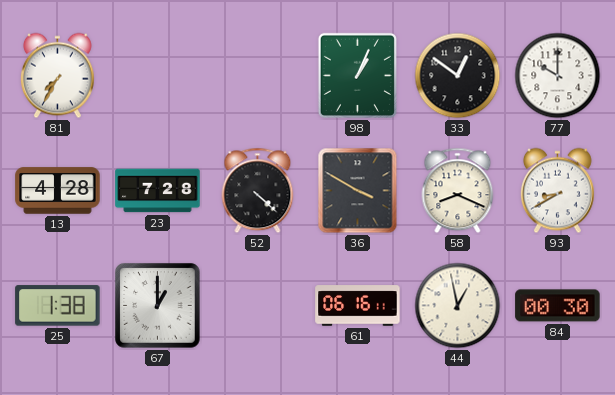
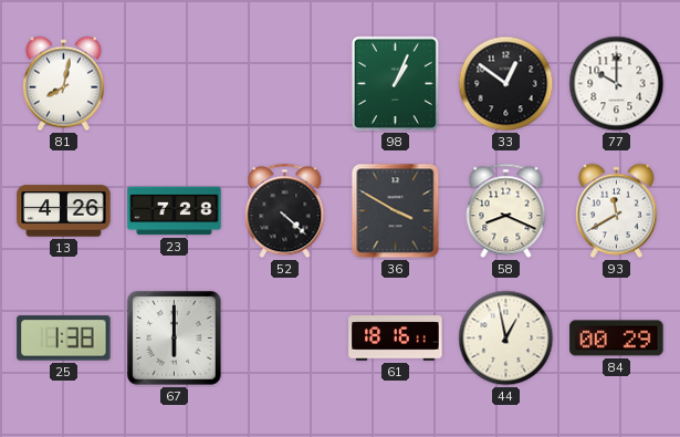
81: 7:35 -> 8:02 (64, 84)
13: 4:28 -> 4:26 (64, 211)
93: 8:40 -> 11:40 (617, 211)
67: 1:00 -> 6:00 (175, 339)
61: 06:16 -> 18:16 (396, 339)
84: 00:30 -> 00:29 (617, 339)
